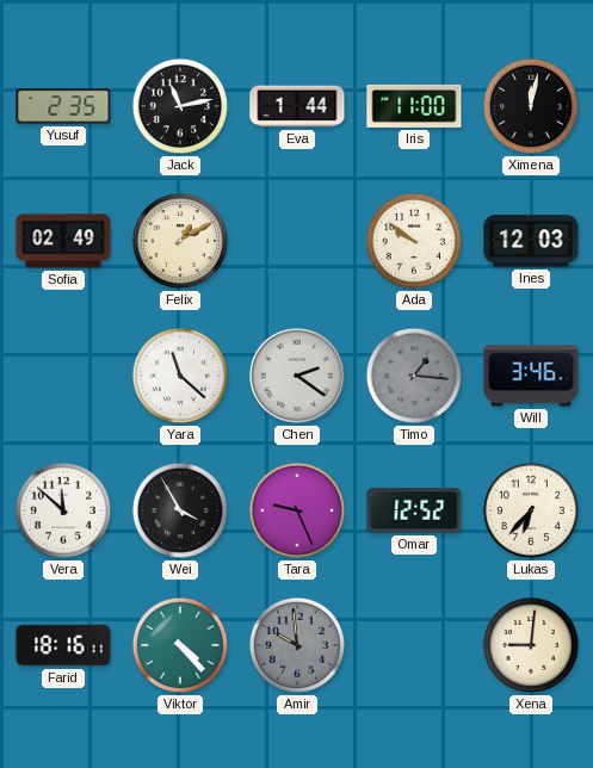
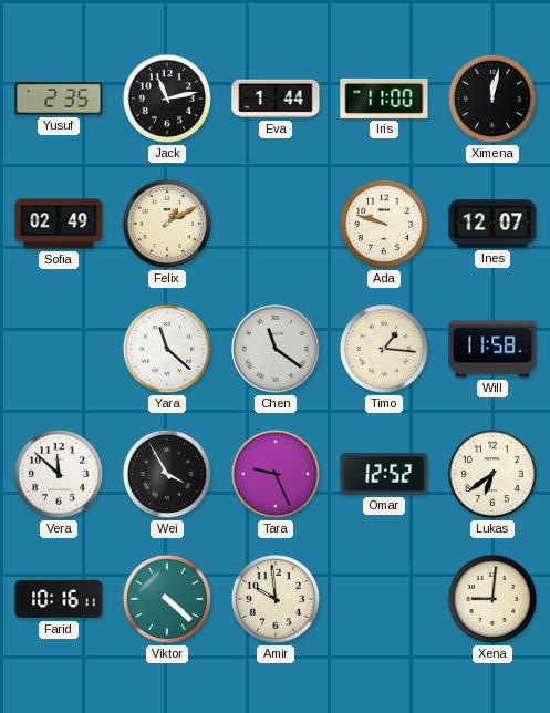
Ada: 9:51 -> 9:48 (384, 224)
Ines: 12:03 -> 12:07 (492, 224)
Chen: 2:21 -> 11:21 (276, 349)
Timo dial: grey -> cream (384, 349)
Will: 3:46 -> 11:58 (492, 349)
Lukas: 6:37 -> 6:39 (492, 474)
Farid: 18:16 -> 10:16 (59, 599)
Viktor: 4:23 -> 4:22 (167, 599)
Amir dial: grey -> cream (276, 599)
